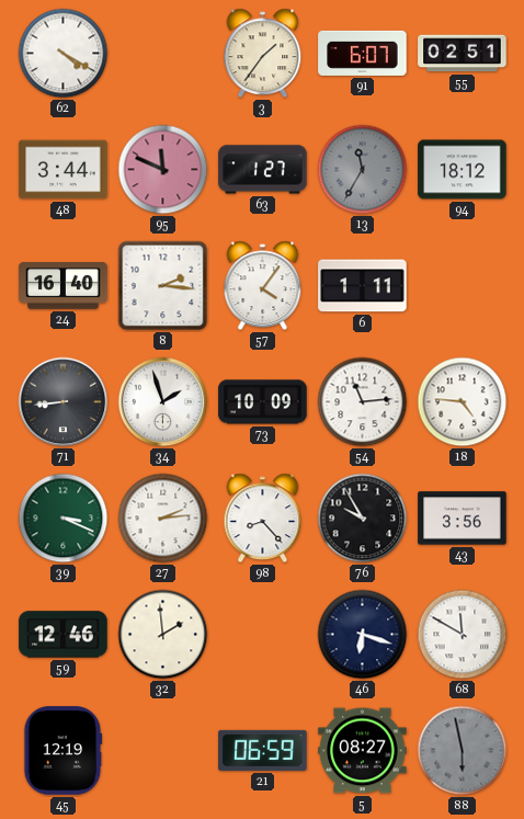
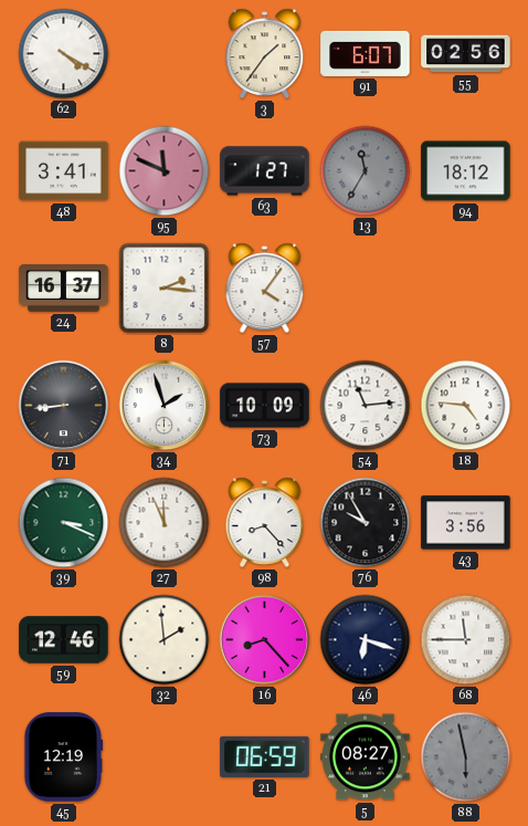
55: 02:51 -> 02:56 (466, 54)
48: 3:44 -> 3:41 (64, 171)
24: 16:40 -> 16:37 (64, 289)
6: 1:11 -> none (363, 286)
27: 2:14 -> 11:56 (165, 523)
16: none -> 8:23 (265, 640)
68: 11:50 -> 11:45 (466, 640)
